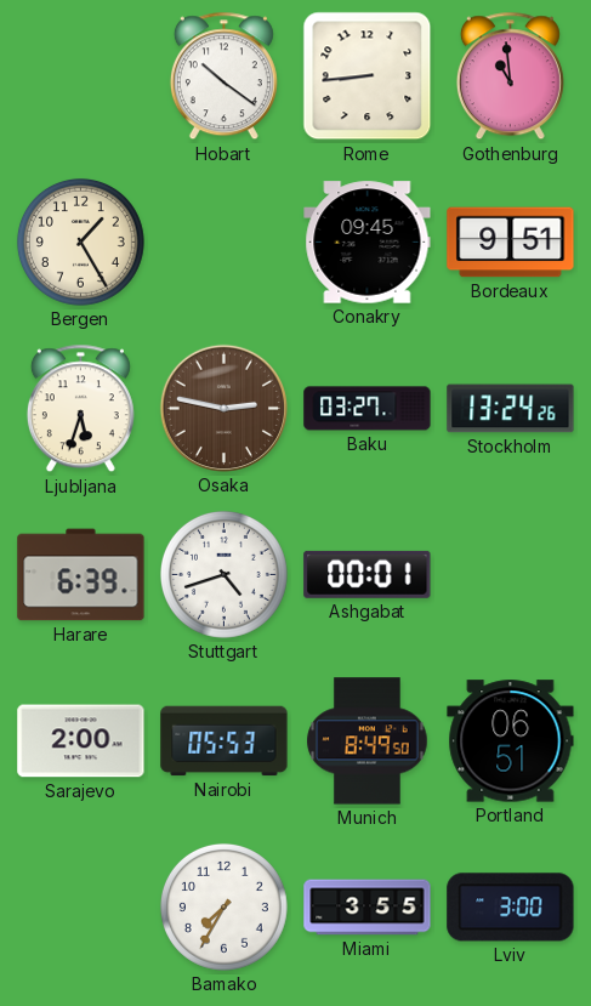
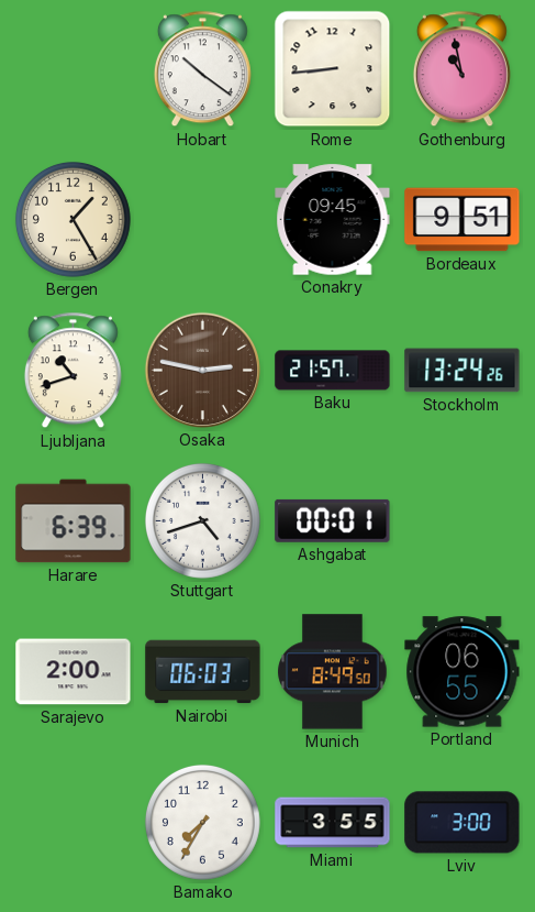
Gothenburg: 10:59 -> 10:58 (461, 69)
Ljubljana: 5:33 -> 10:42 (73, 371)
Baku: 03:27 -> 21:57 (333, 371)
Nairobi: 05:53 -> 06:03 (203, 672)
Portland: 06:51 -> 06:55 (462, 672)
